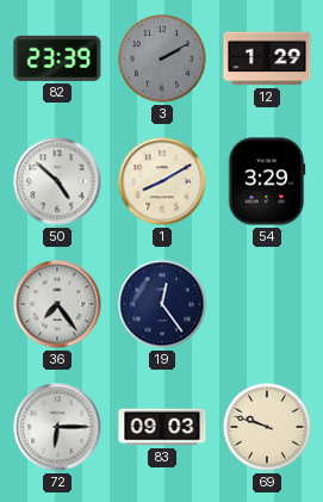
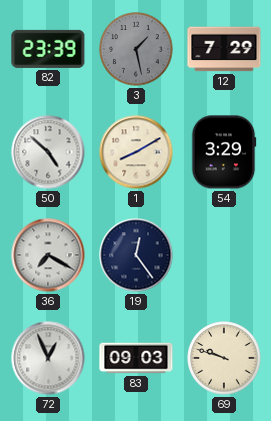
3: 2:10 -> 1:28 (136, 49)
12: 1:29 -> 7:29 (224, 49)
36: 7:24 -> 7:20 (48, 255)
72: 6:15 -> 12:56 (48, 358)
